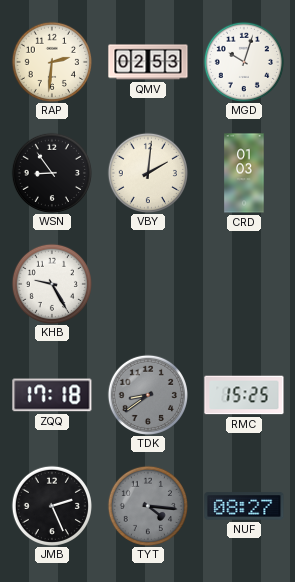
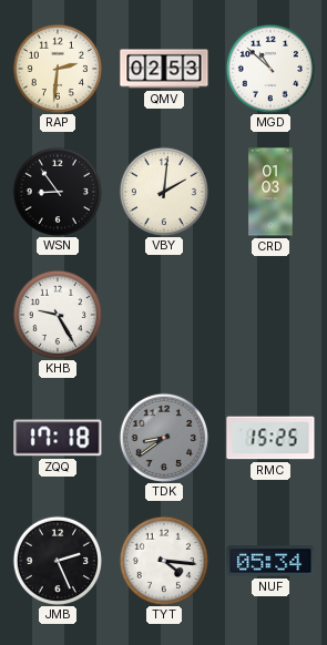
MGD: 10:03 -> 10:52 (269, 68)
TYT dial: grey -> white (163, 560)
NUF: 08:27 -> 05:34 (270, 561)
